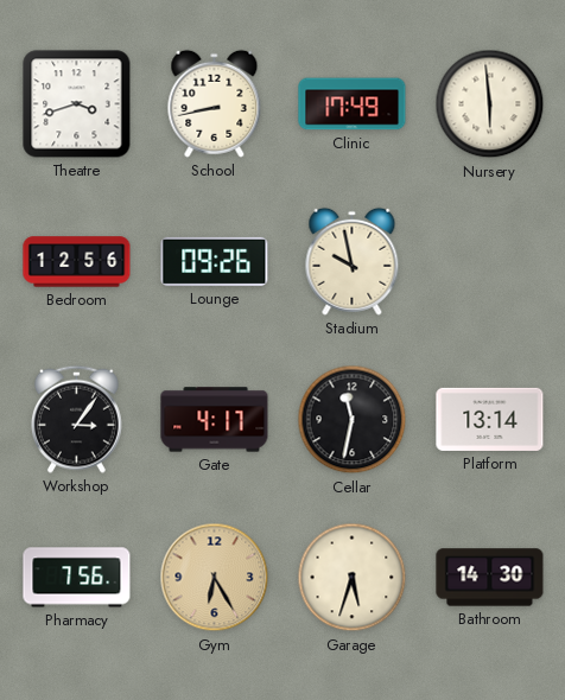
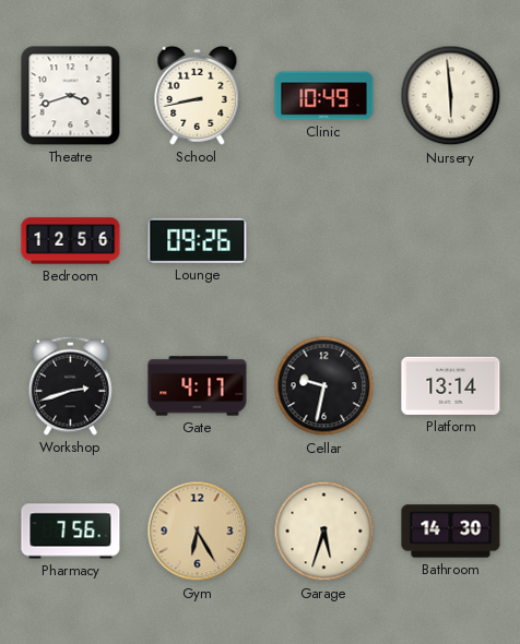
Clinic: 17:49 -> 10:49 (324, 96)
Stadium: 9:58 -> none (353, 261)
Workshop: 3:06 -> 2:42 (70, 385)
Cellar: 11:32 -> 9:32 (324, 386)
